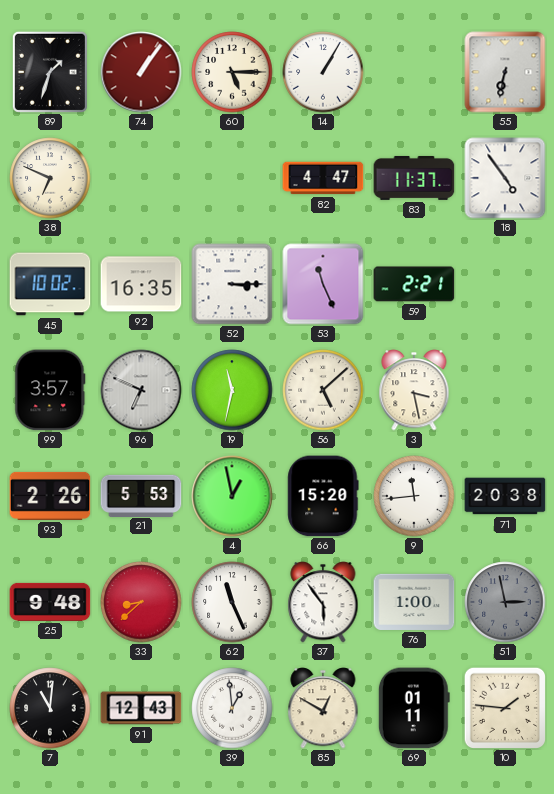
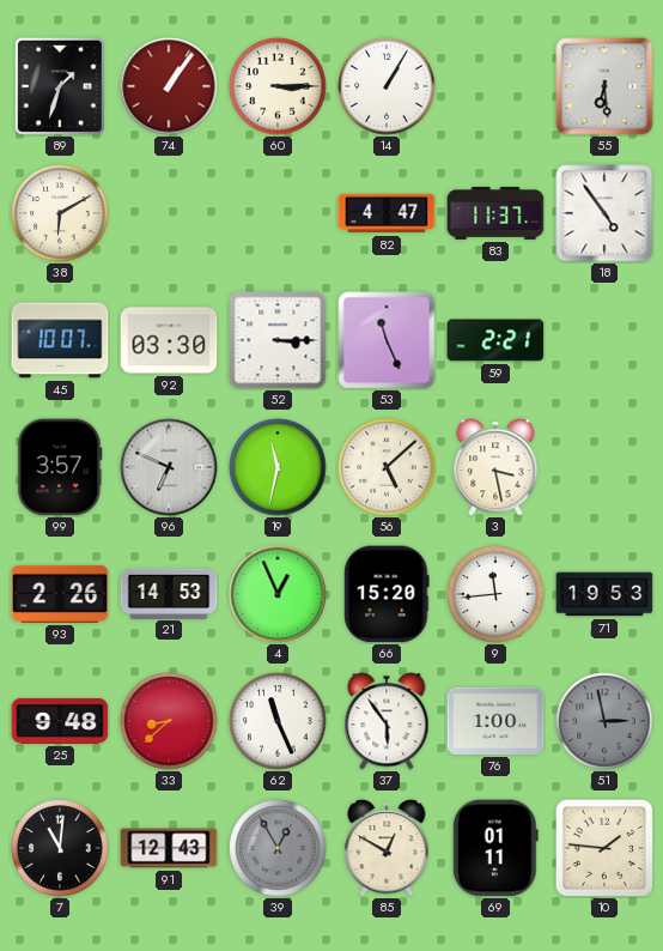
60: 5:15 -> 3:15 (278, 86)
55: 6:32 -> 6:29 (604, 86)
38: 6:49 -> 6:10 (60, 213)
45: 10:02 -> 10:07 (60, 340)
92: 16:35 -> 03:30 (169, 340)
21: 5:53 -> 14:53 (169, 593)
4: 12:58 -> 12:56 (278, 594)
71: 20:38 -> 19:53 (604, 594)
39: 12:59 -> 12:55 (278, 848)
39 dial: white -> grey (278, 848)
